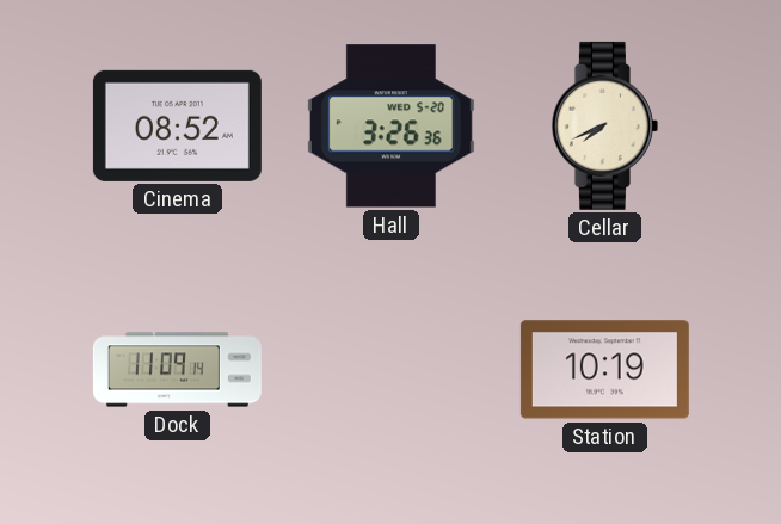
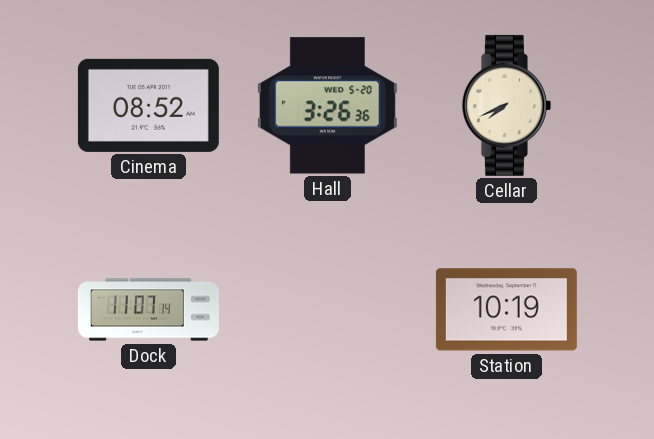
Dock: 11:09 -> 11:07 (148, 310)
